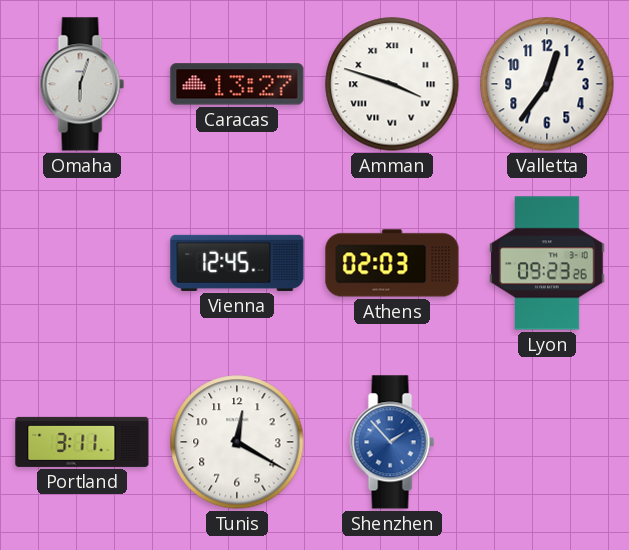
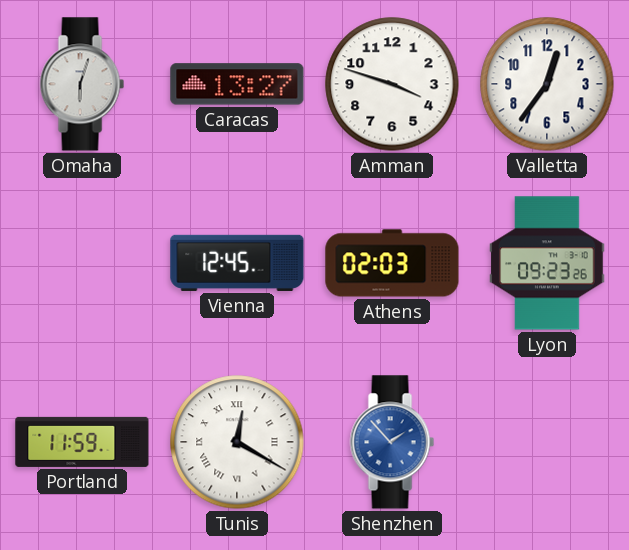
Amman numerals: Roman -> Arabic (392, 84)
Portland: 3:11 -> 11:59 (82, 442)
Tunis numerals: Arabic -> Roman (237, 442)
